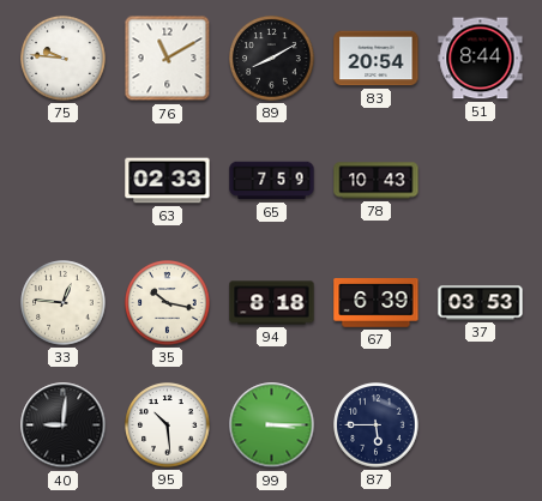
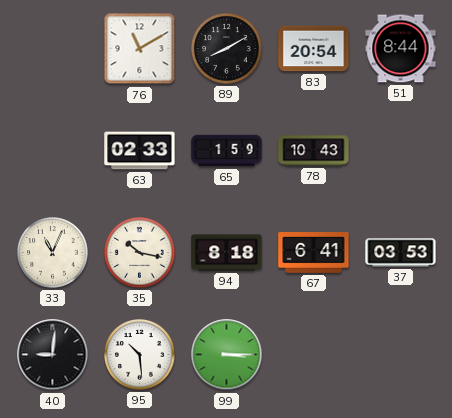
75: 9:46 -> none (64, 59)
65: 7:59 -> 1:59 (227, 151)
33: 12:46 -> 11:04 (53, 253)
67: 6:39 -> 6:41 (314, 253)
87: 5:45 -> none (377, 425)
